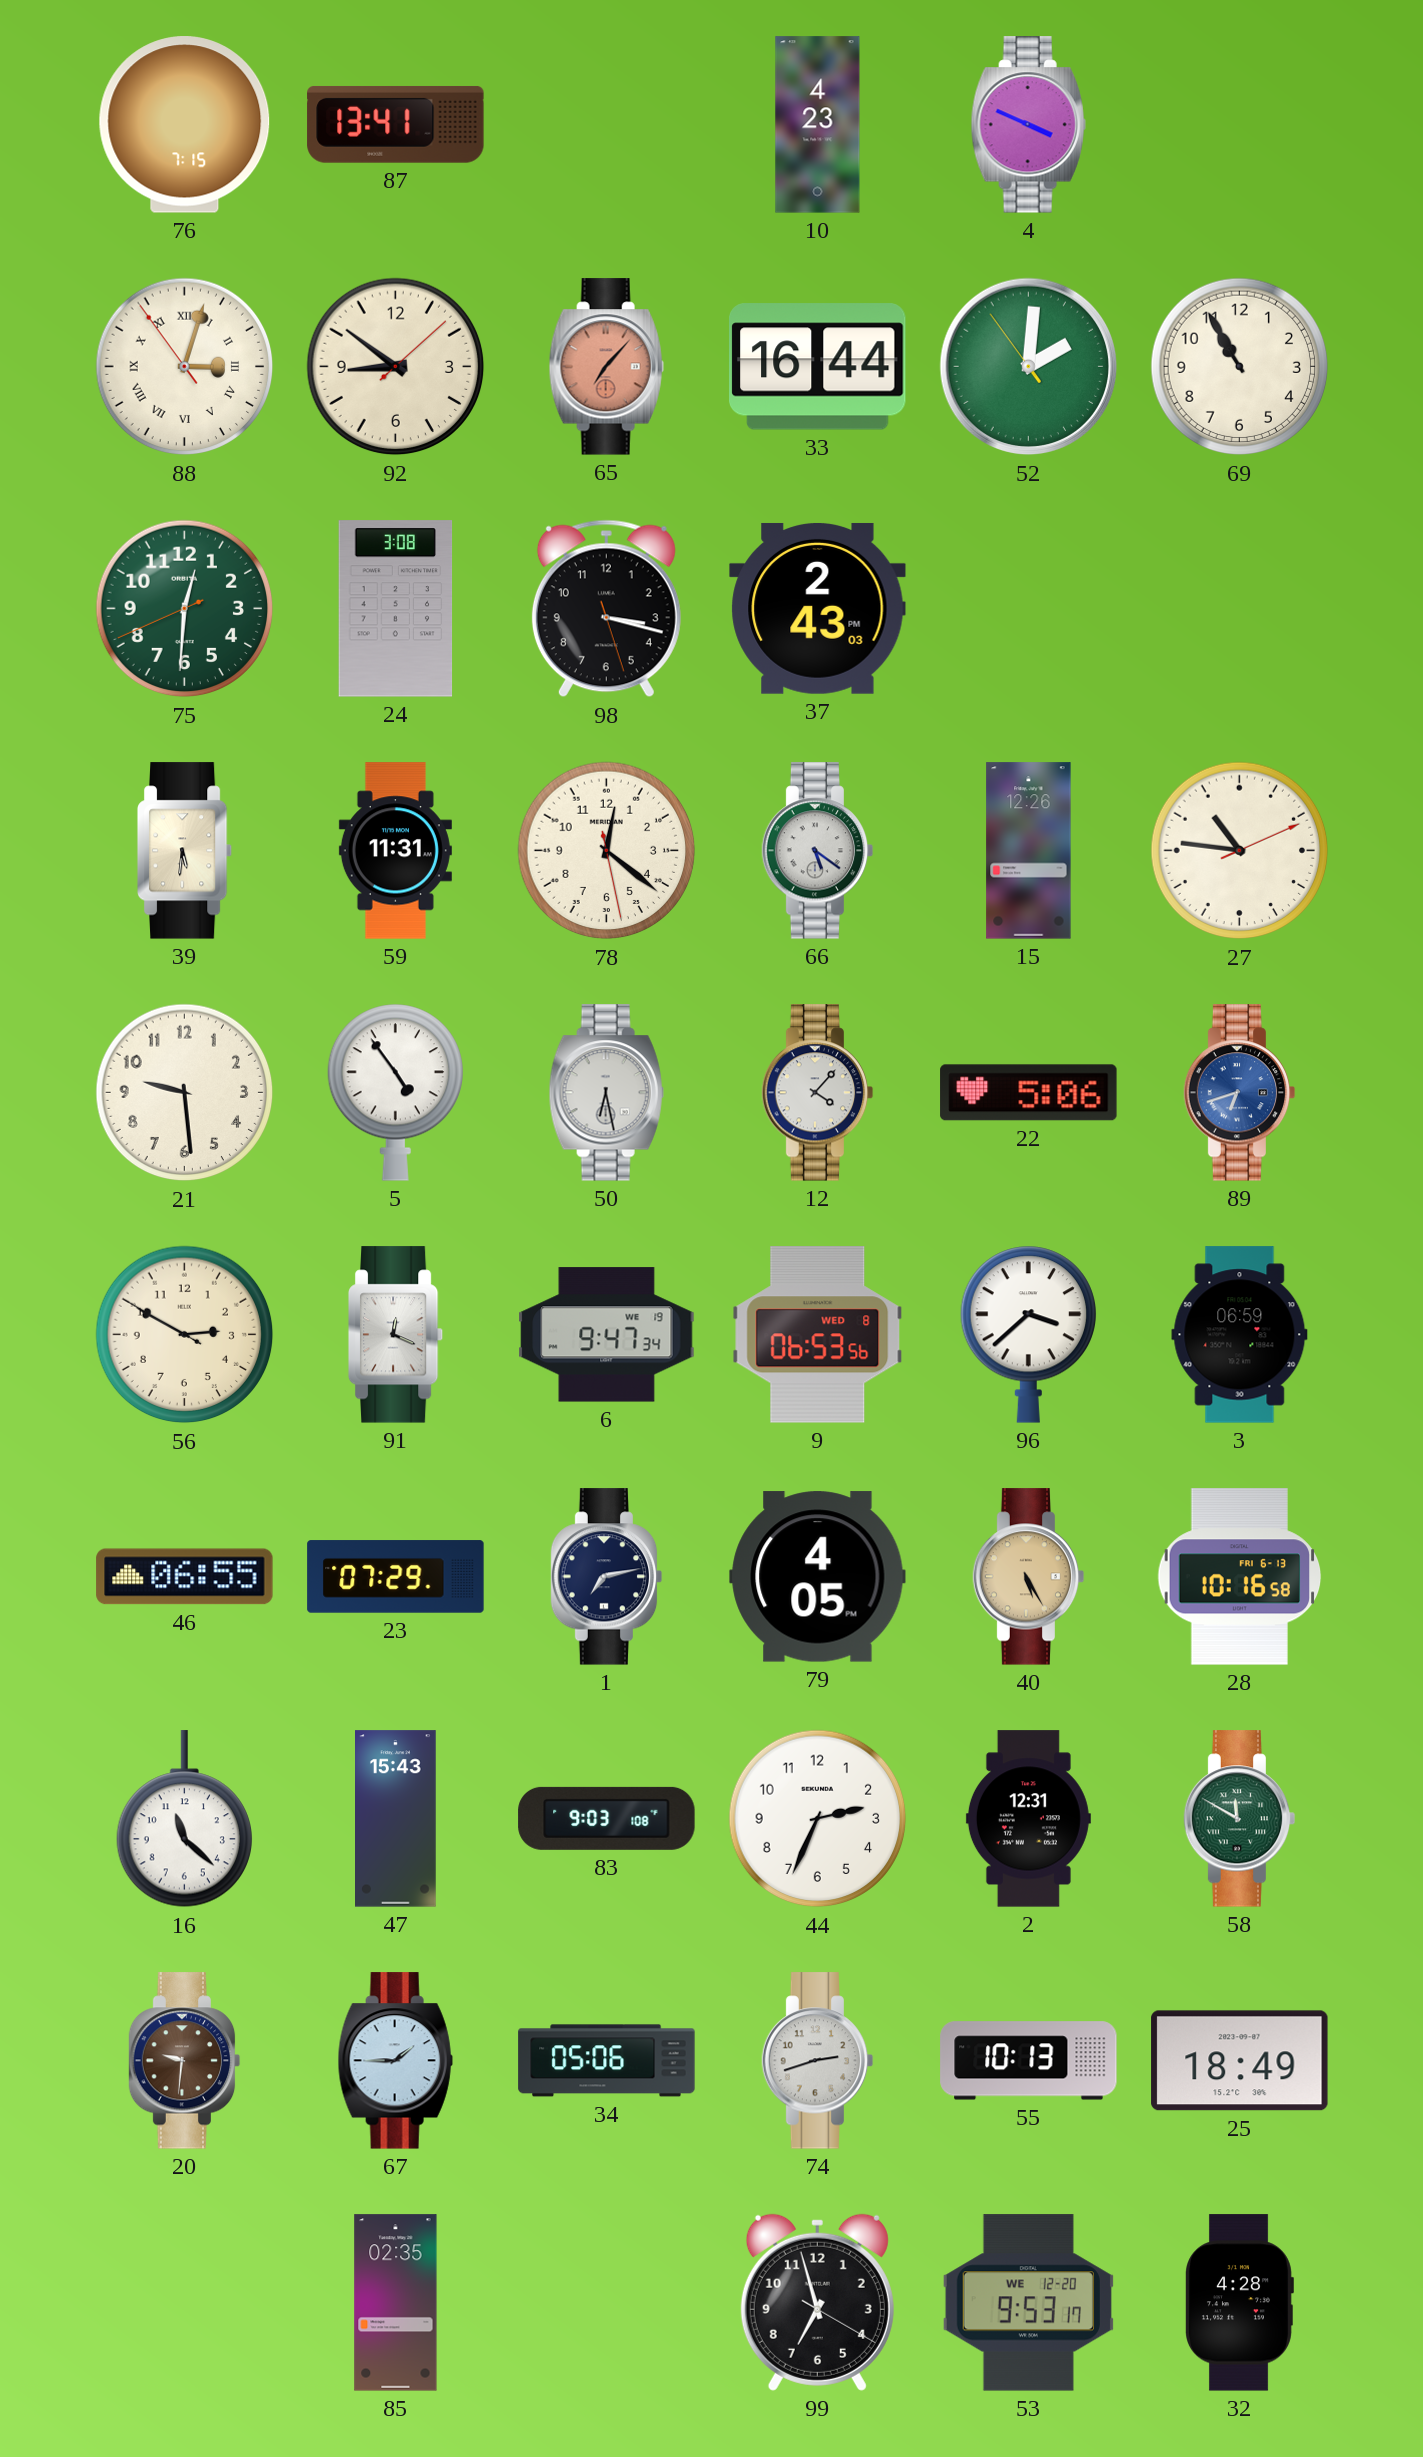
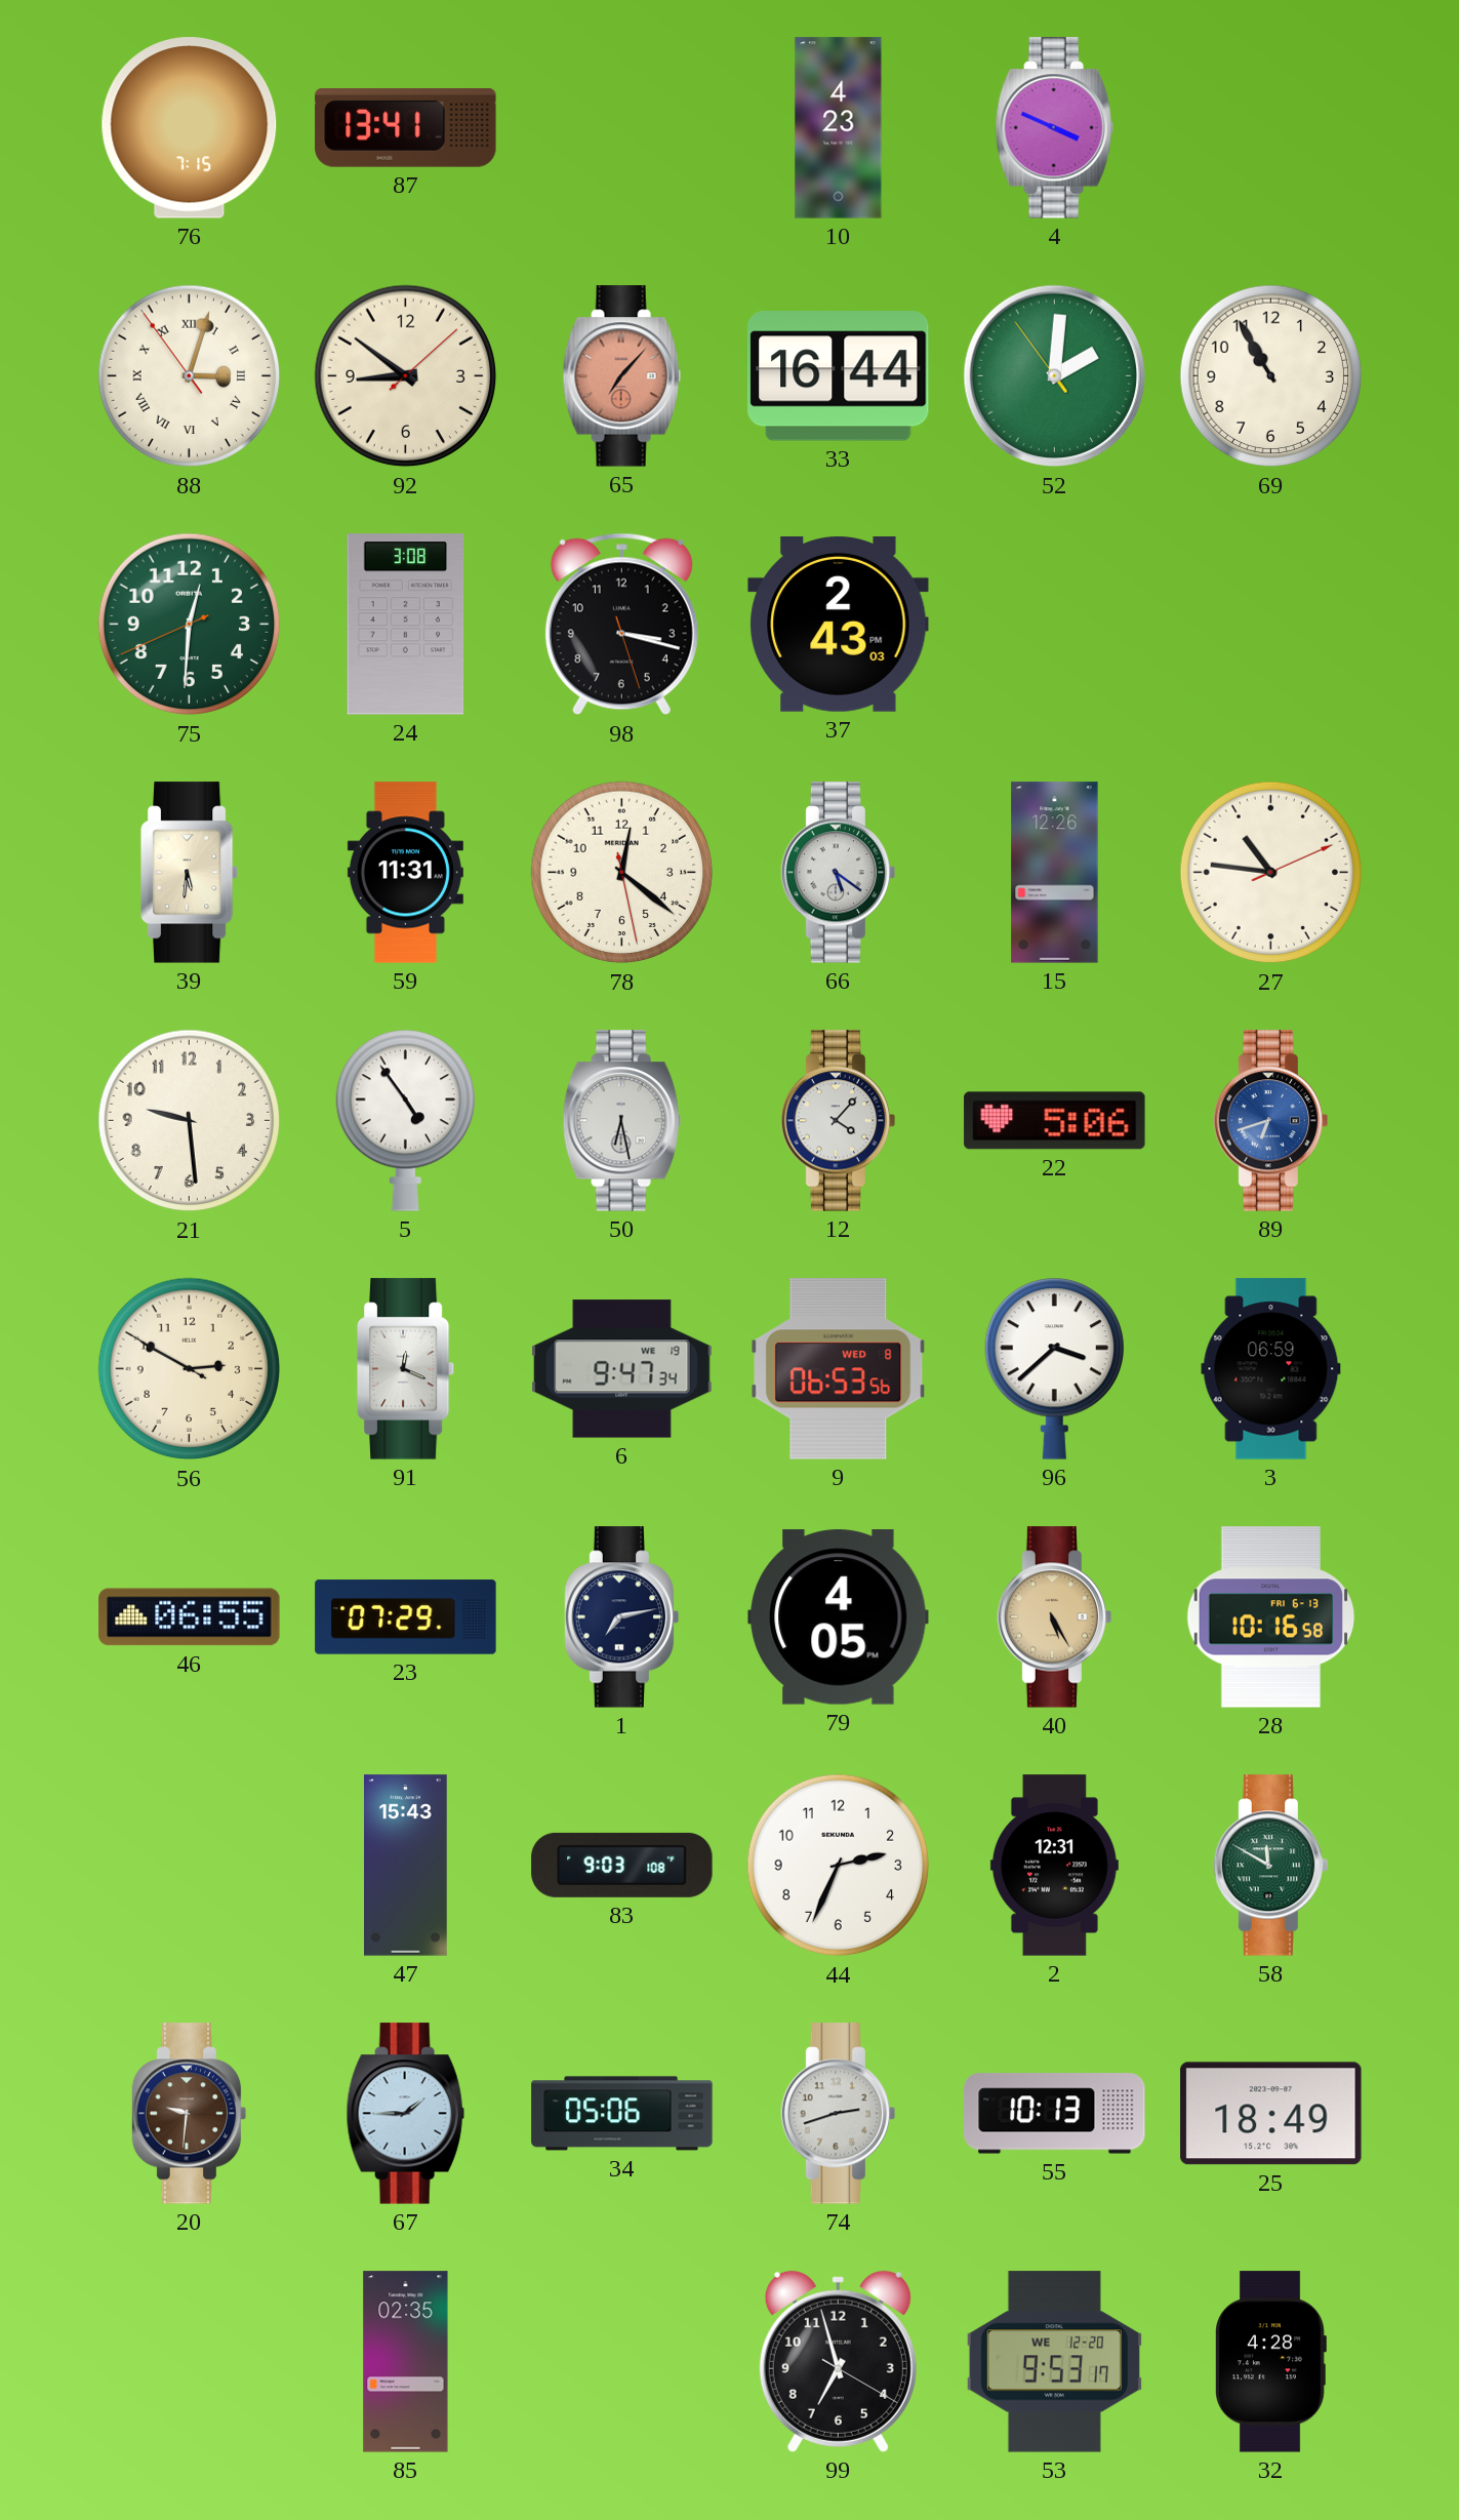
16: 11:22 -> none (184, 1819)
